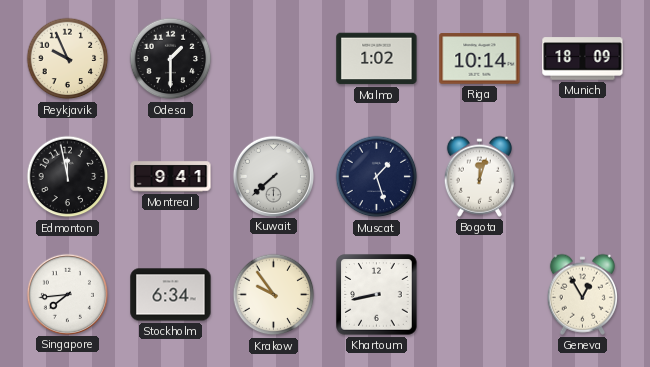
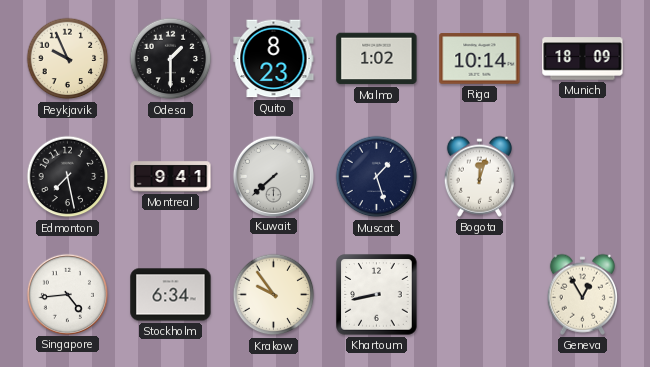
Quito: none -> 8:23 (274, 59)
Edmonton: 11:58 -> 7:28 (68, 177)
Singapore: 7:44 -> 4:44 (67, 294)
